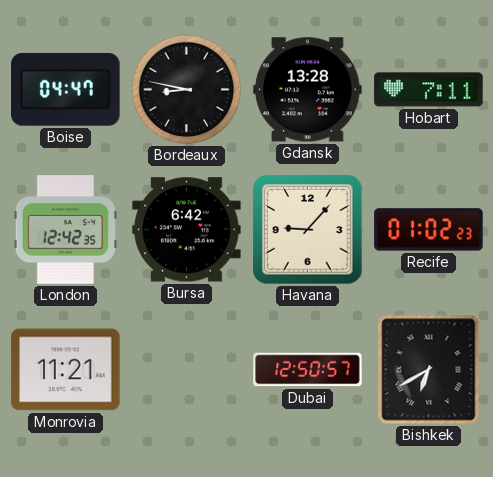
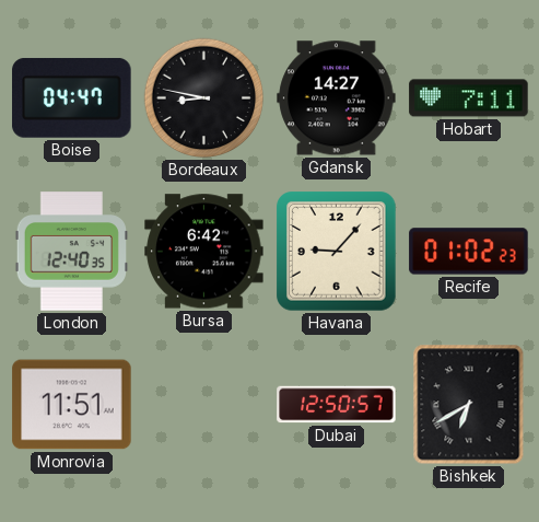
Gdansk: 13:28 -> 14:27 (337, 98)
London: 12:42 -> 12:40 (71, 252)
Monrovia: 11:21 -> 11:51 (72, 405)
